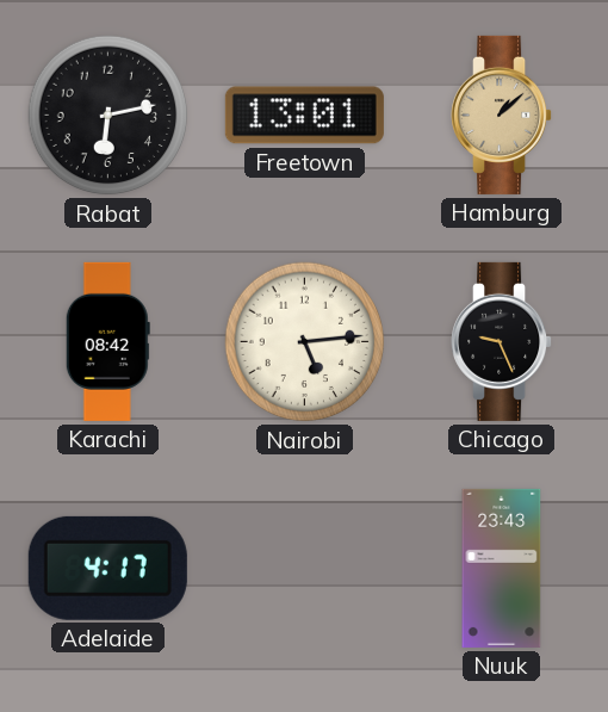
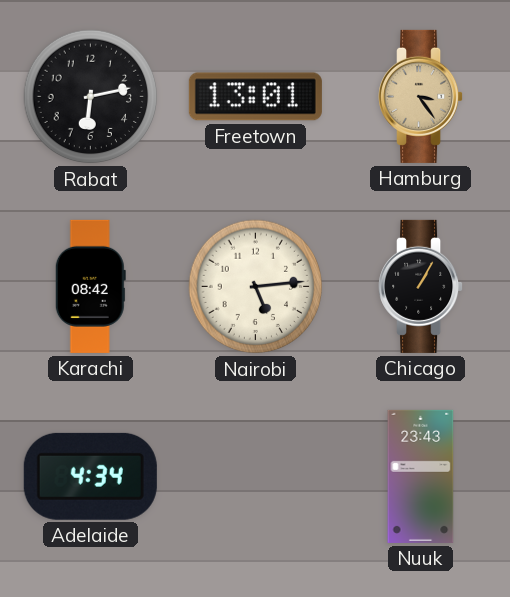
Hamburg: 1:08 -> 3:24 (421, 96)
Chicago: 9:26 -> 1:05 (421, 286)
Adelaide: 4:17 -> 4:34 (90, 476)
